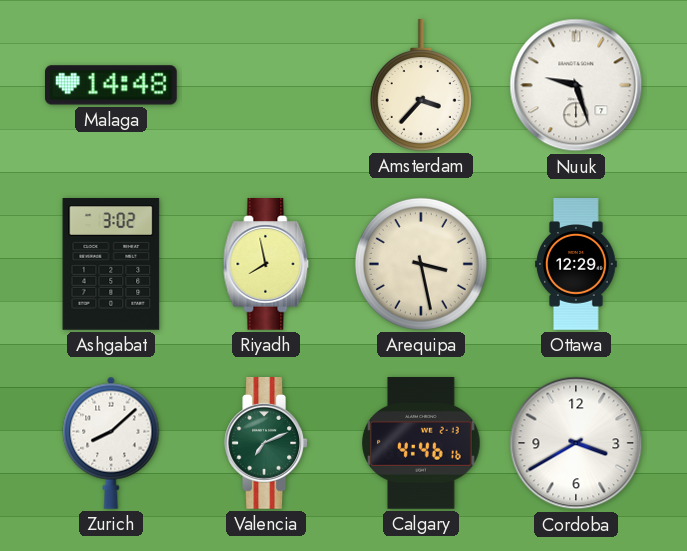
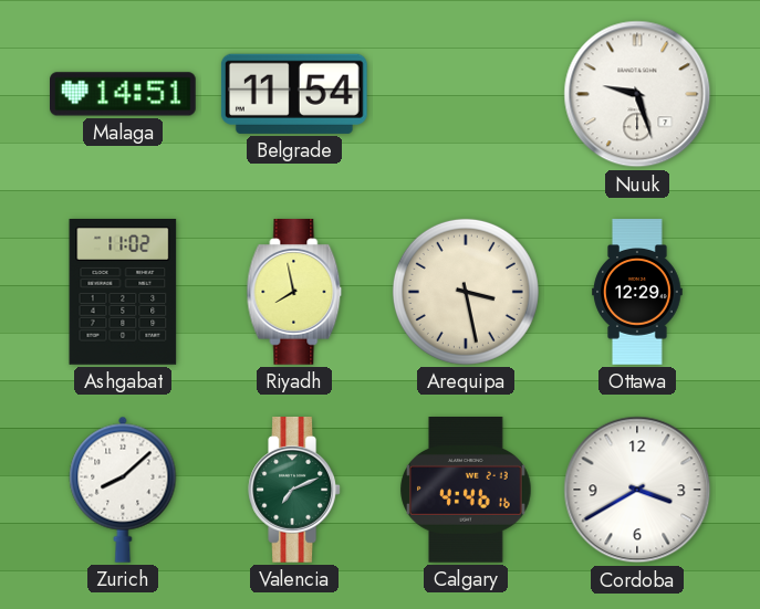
Malaga: 14:48 -> 14:51 (124, 94)
Belgrade: none -> 11:54 (294, 94)
Amsterdam: 3:37 -> none (421, 86)
Ashgabat: 3:02 -> 11:02 (123, 293)
